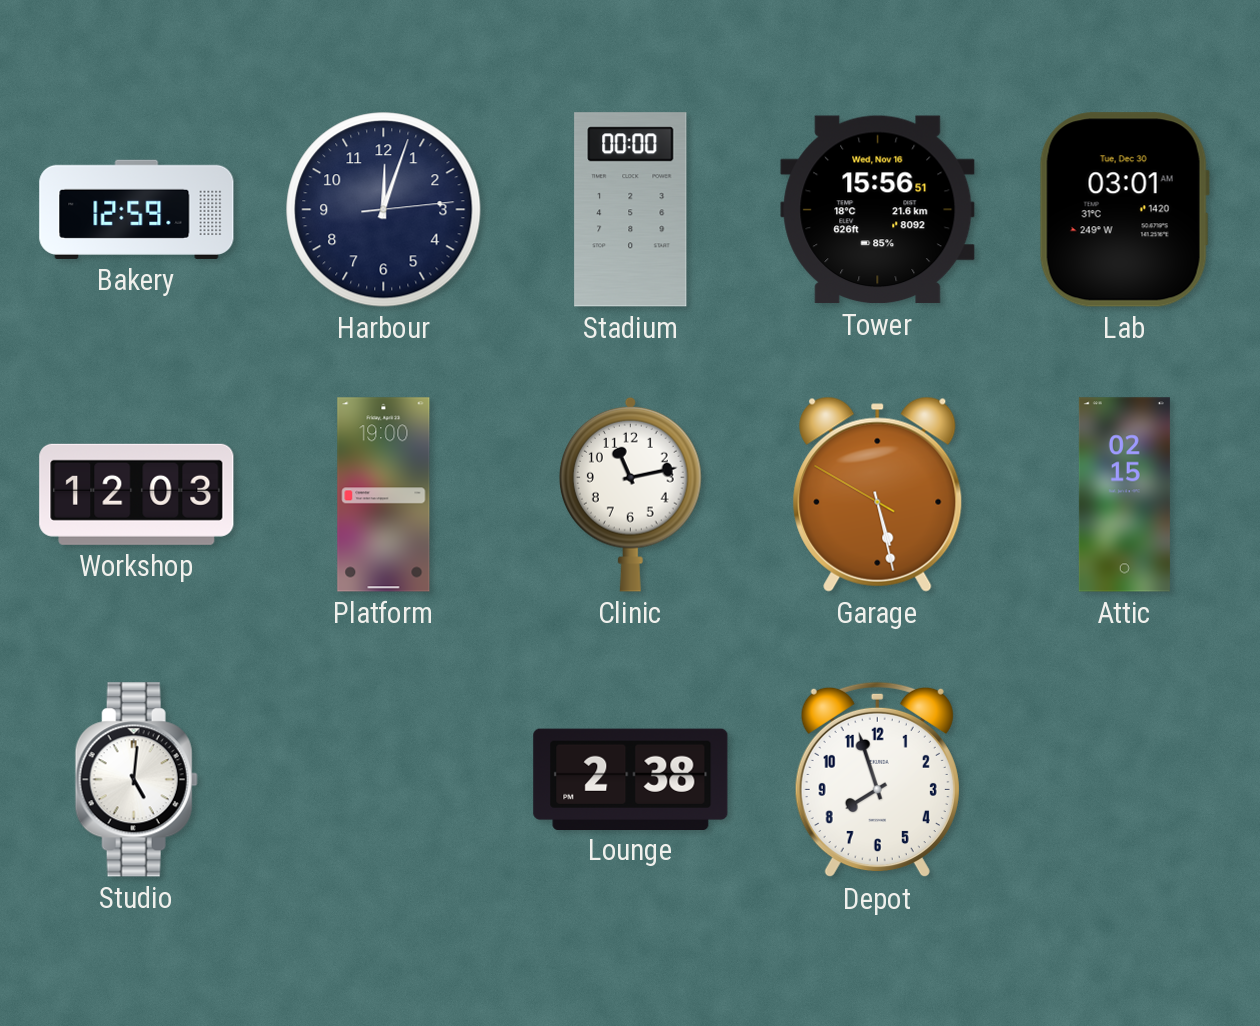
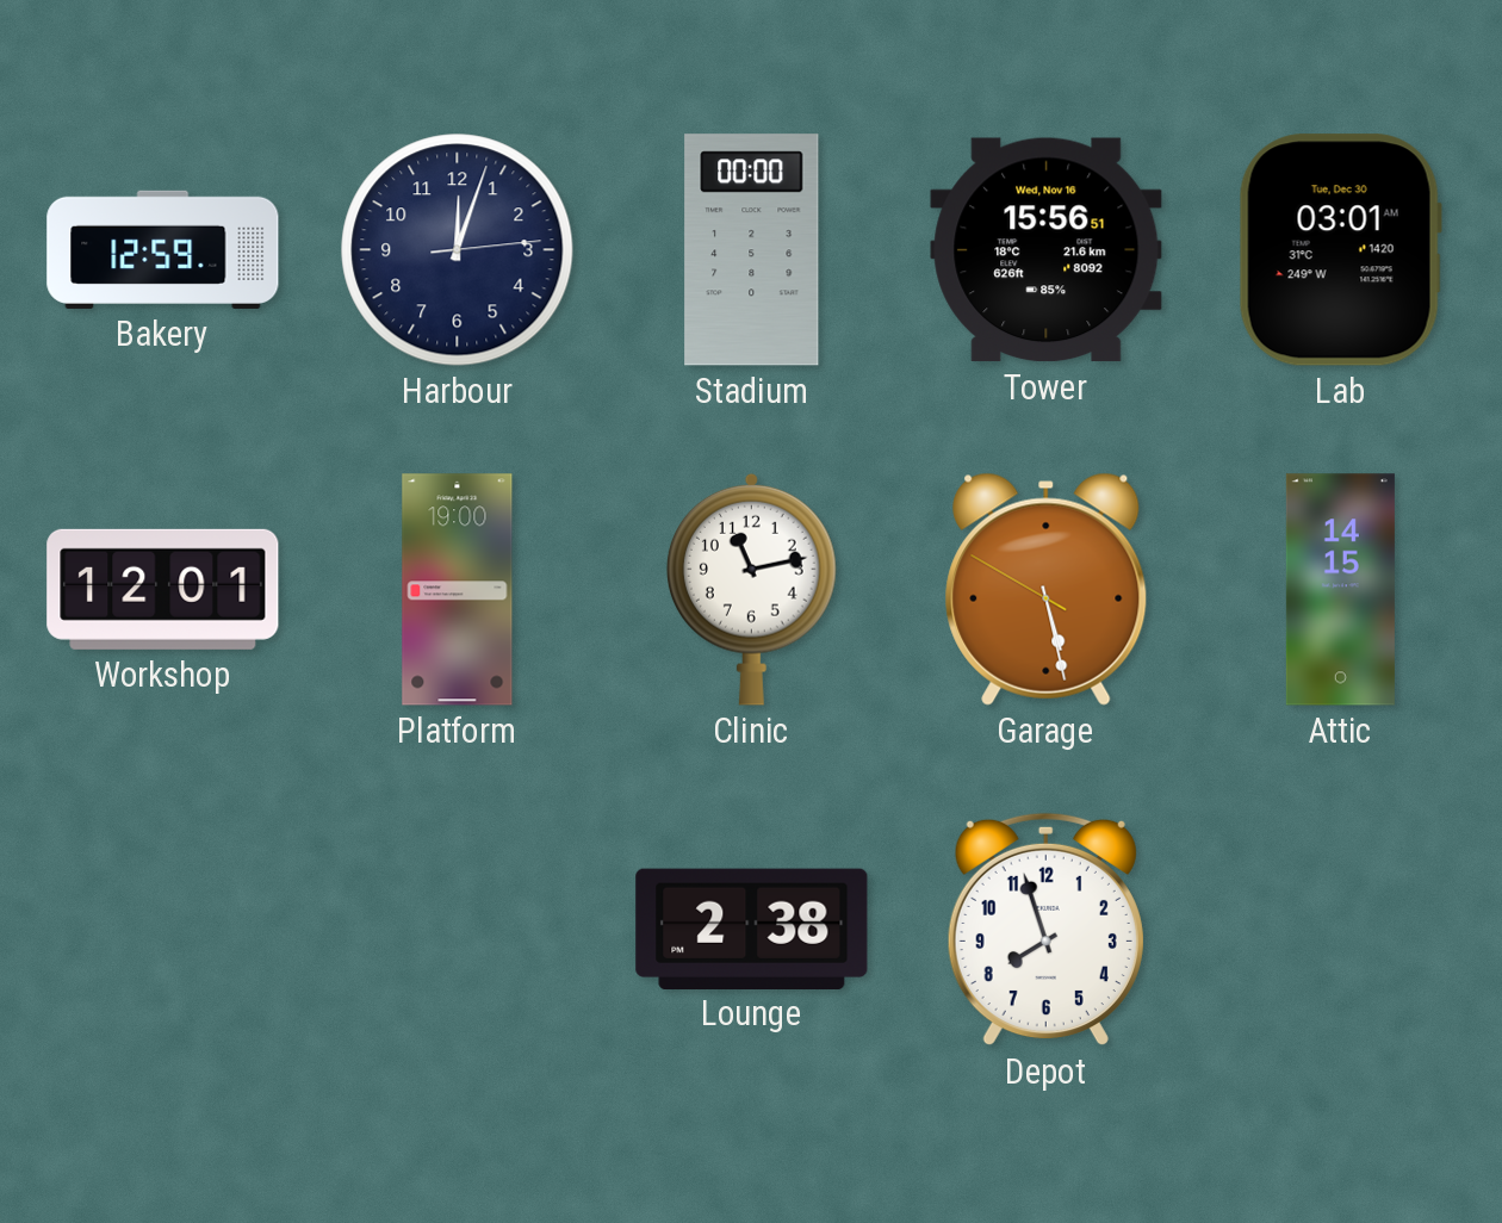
Workshop: 12:03 -> 12:01 (163, 589)
Attic: 02:15 -> 14:15 (1340, 590)
Studio: 5:01 -> none (136, 780)
